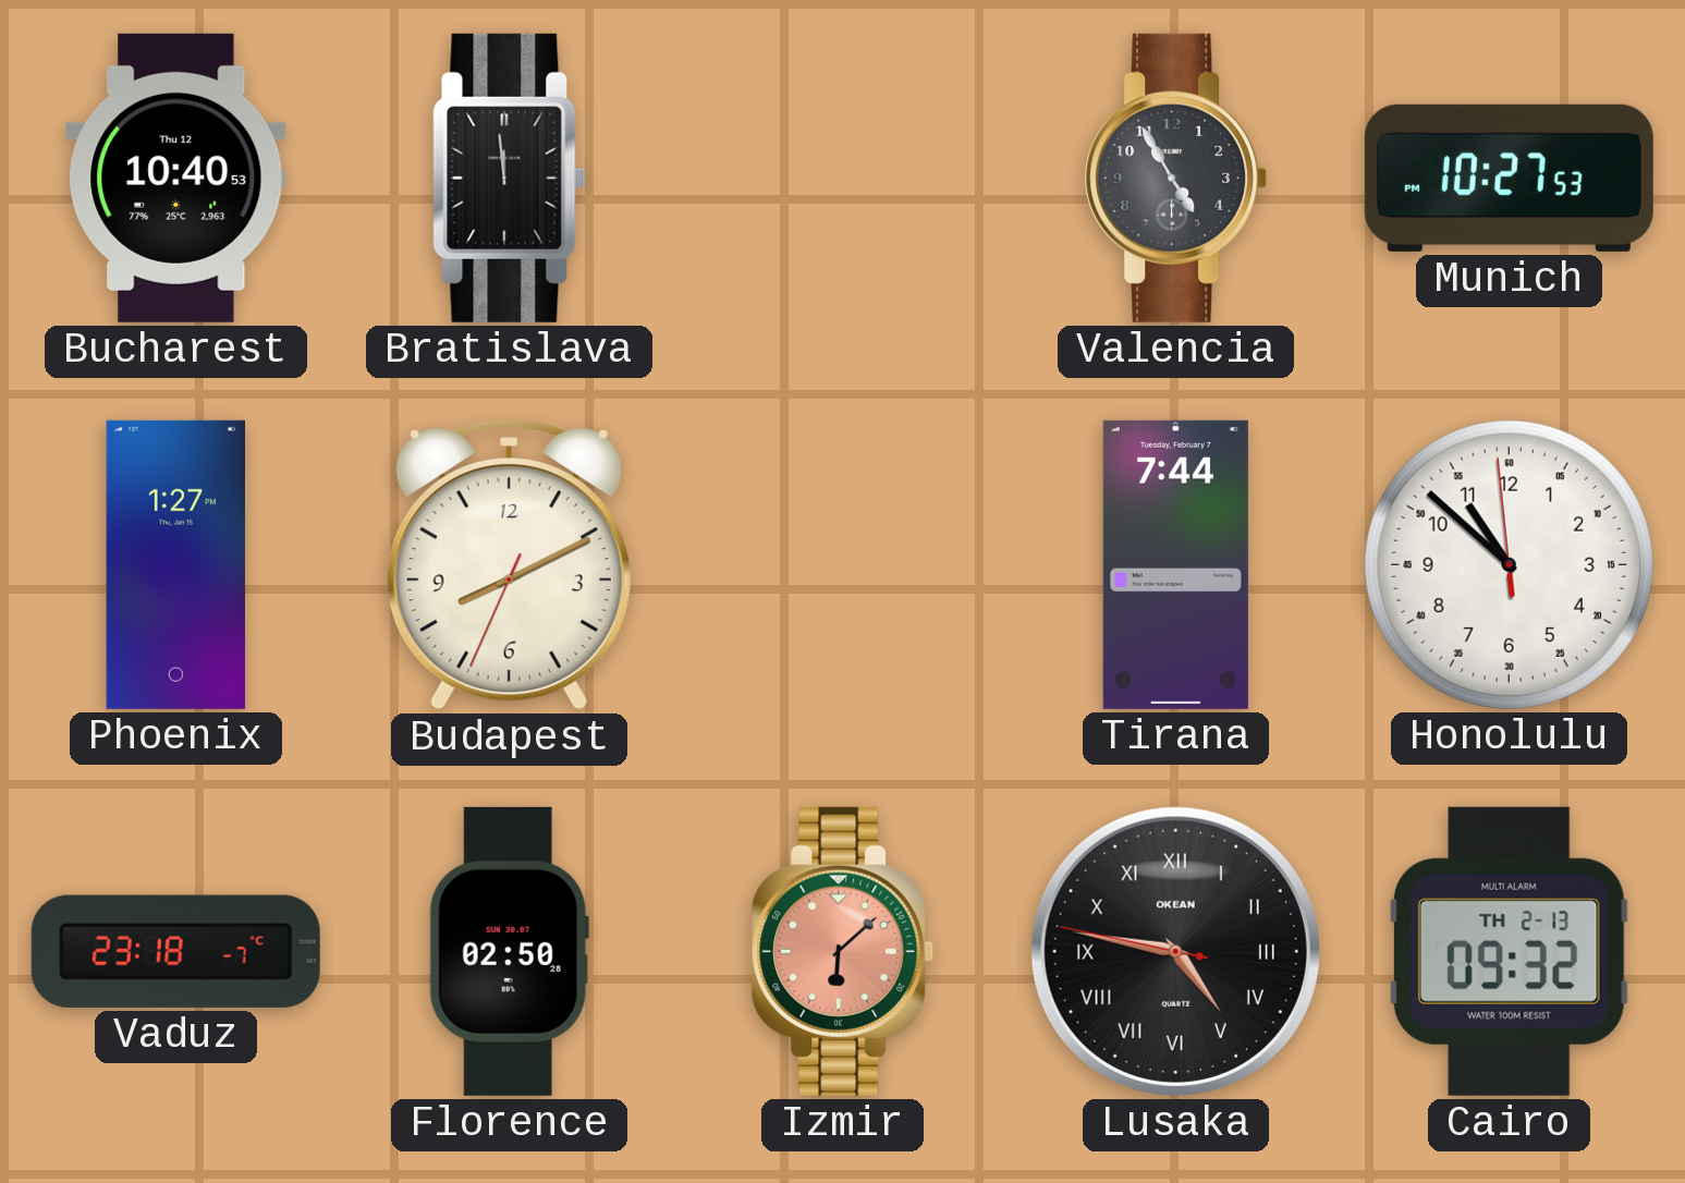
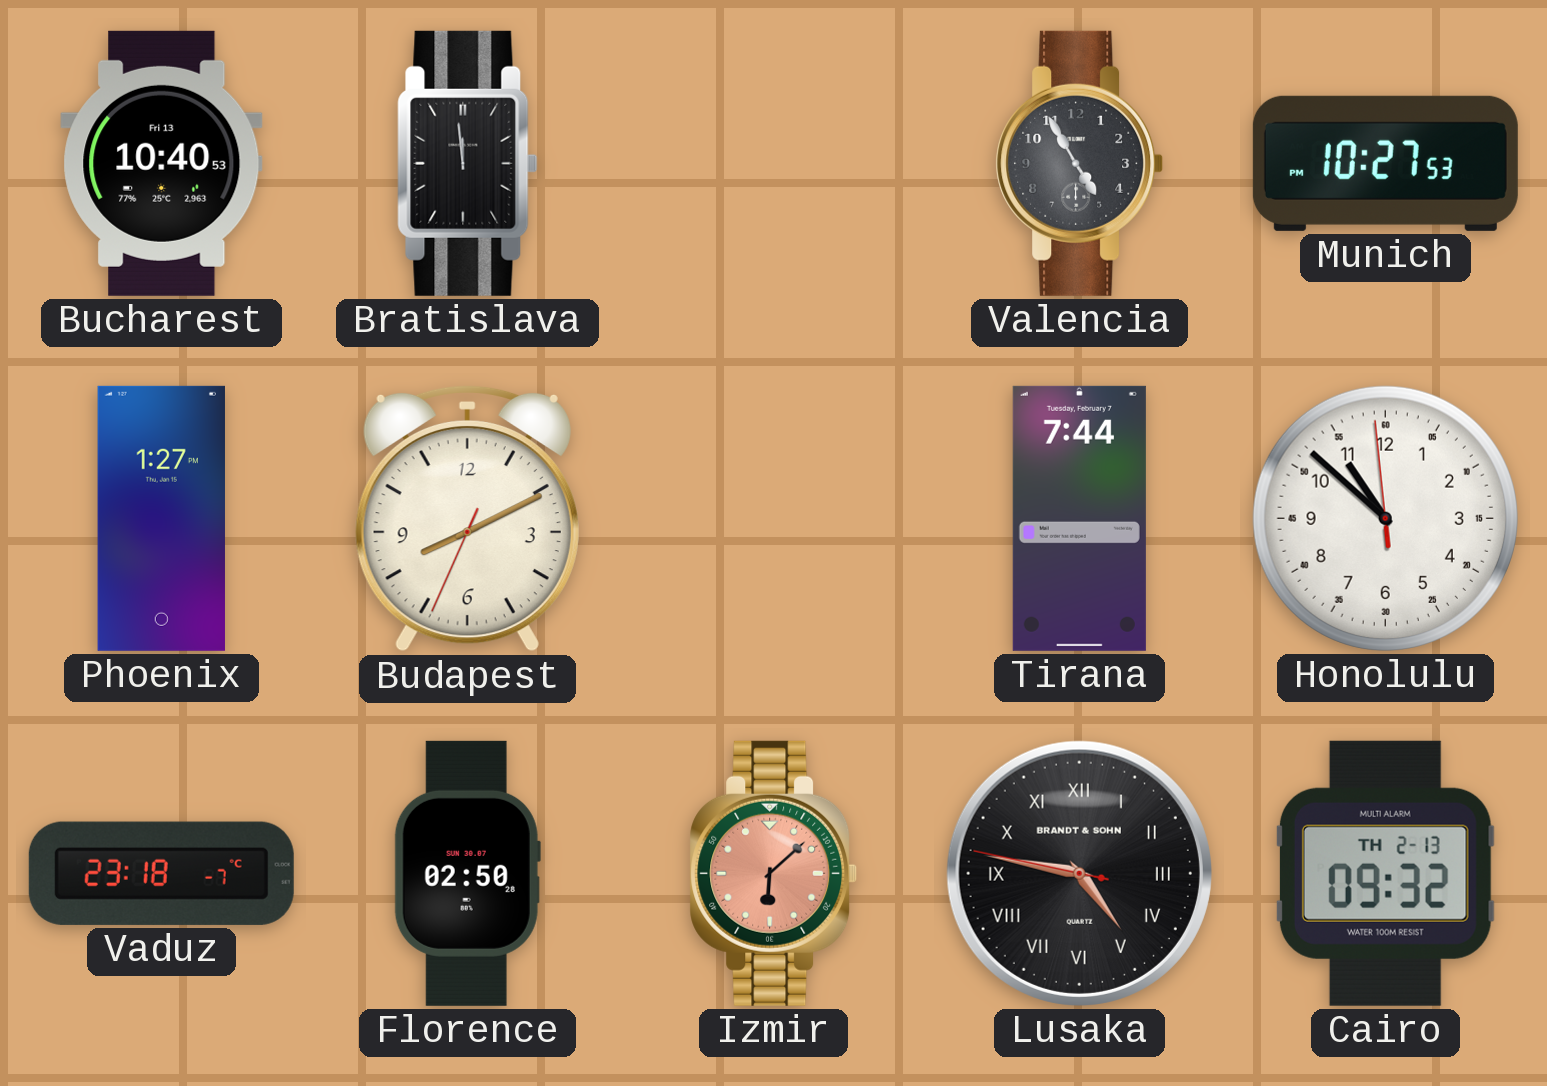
Bucharest date: Thu 12 -> Fri 13 (162, 163)
Lusaka brand: OKEAN -> BRANDT & SOHN (1079, 873)
